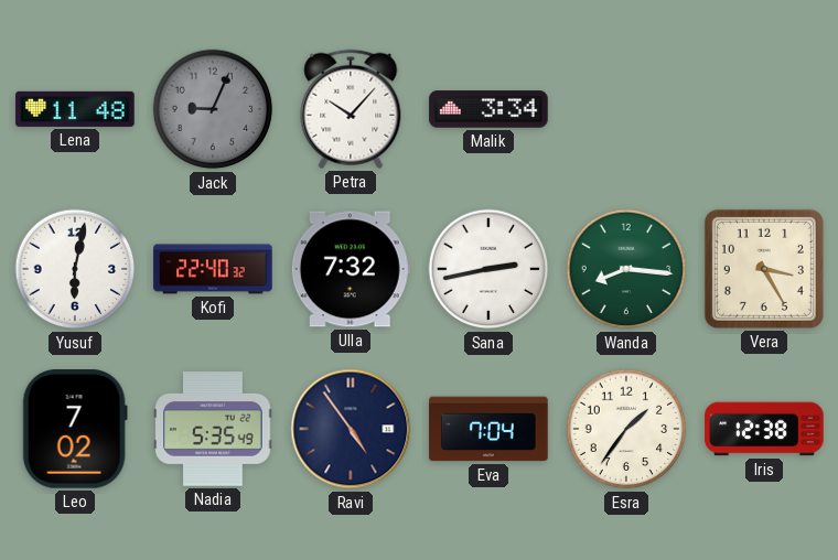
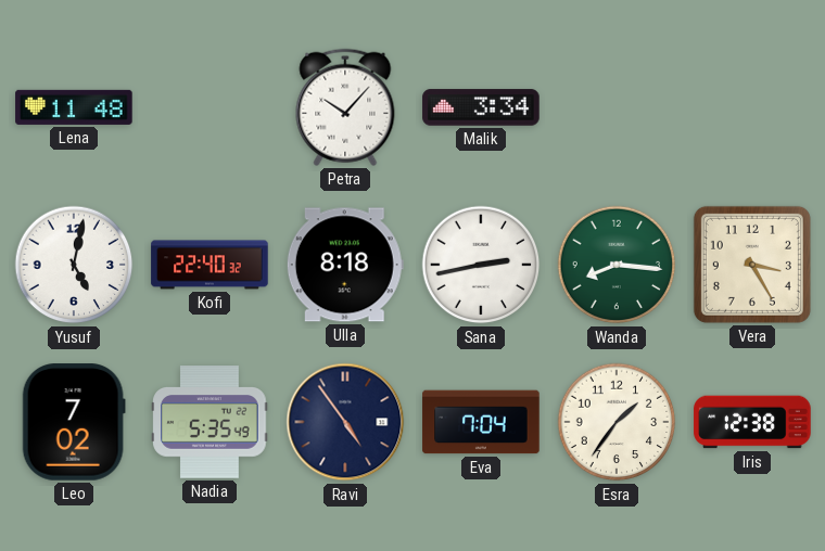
Jack: 9:04 -> none (213, 109)
Yusuf: 6:02 -> 5:02 (74, 265)
Ulla: 7:32 -> 8:18 (345, 265)
